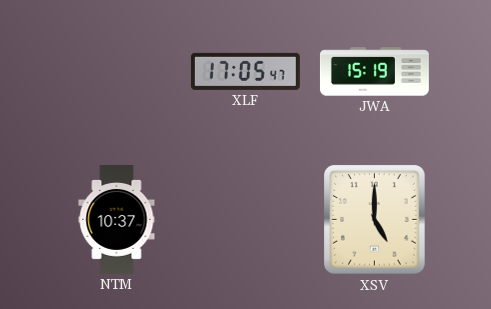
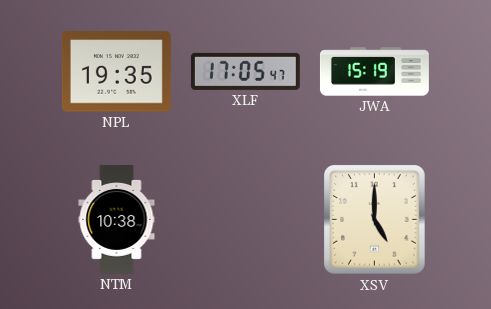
NPL: none -> 19:35 (116, 72)
NTM: 10:37 -> 10:38 (117, 219)
